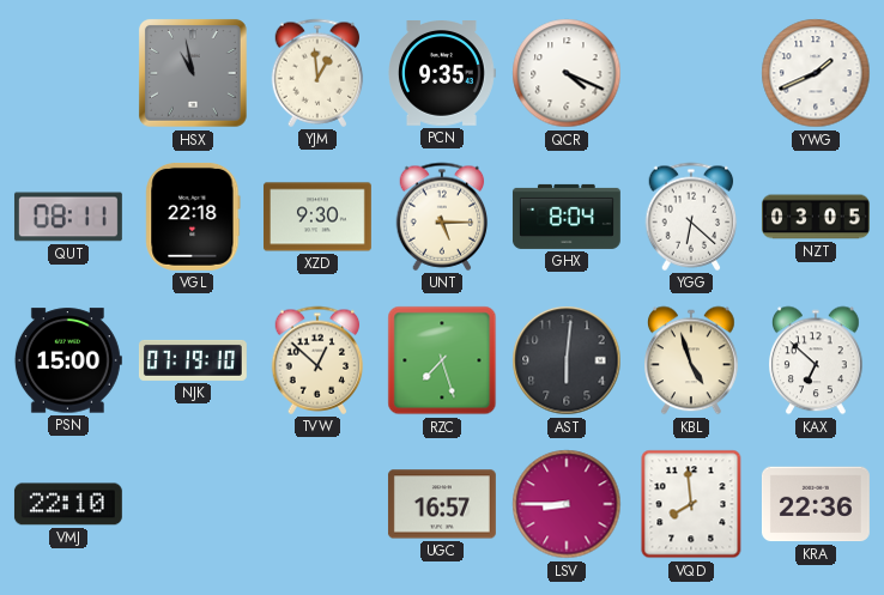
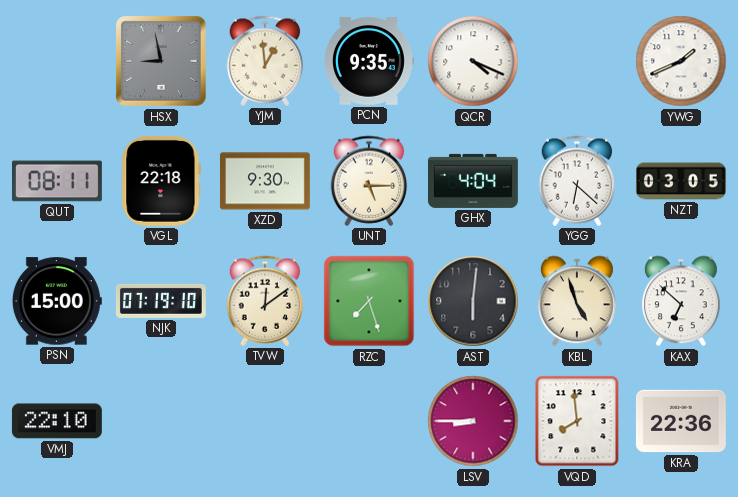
HSX: 10:58 -> 8:58 (161, 61)
GHX: 8:04 -> 4:04 (473, 181)
TVW: 12:52 -> 12:09 (265, 301)
UGC: 16:57 -> none (442, 504)
